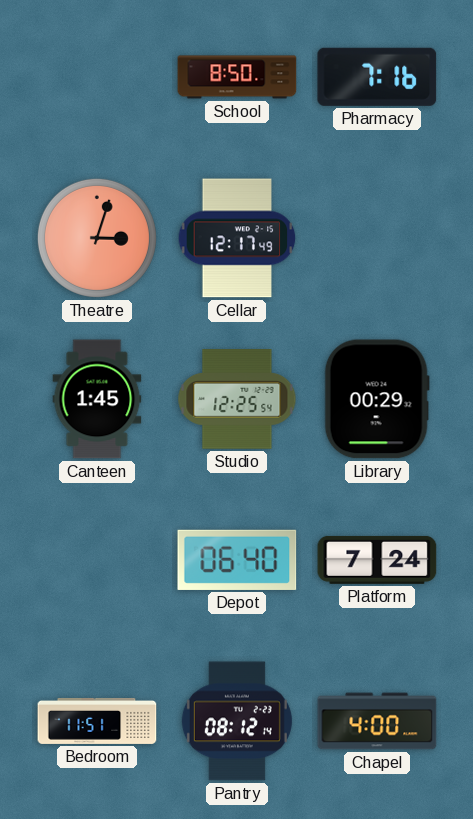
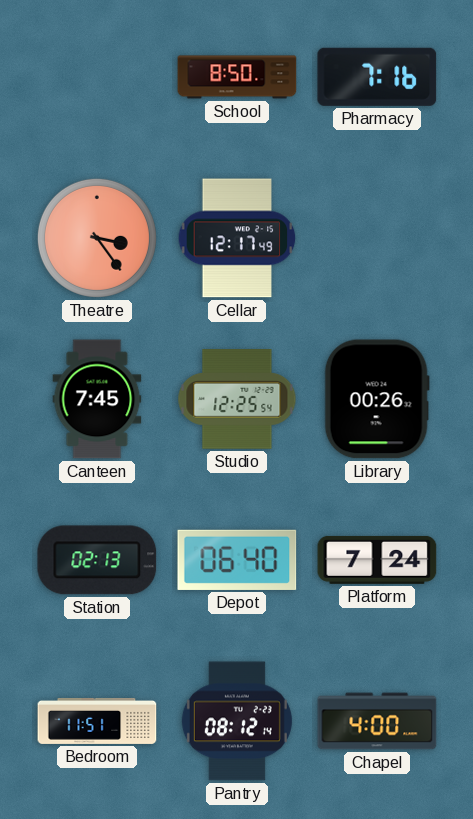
Theatre: 3:03 -> 3:24 (97, 238)
Canteen: 1:45 -> 7:45 (97, 399)
Library: 00:29 -> 00:26 (377, 399)
Station: none -> 02:13 (97, 560)
